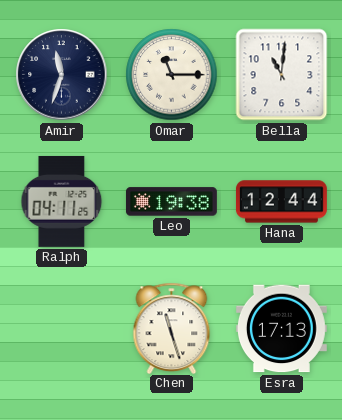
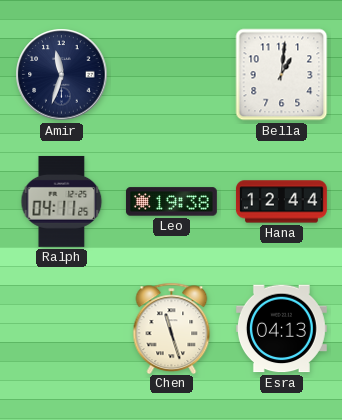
Omar: 11:15 -> none (172, 75)
Bella: 11:01 -> 1:01 (282, 75)
Esra: 17:13 -> 04:13 (281, 329)
